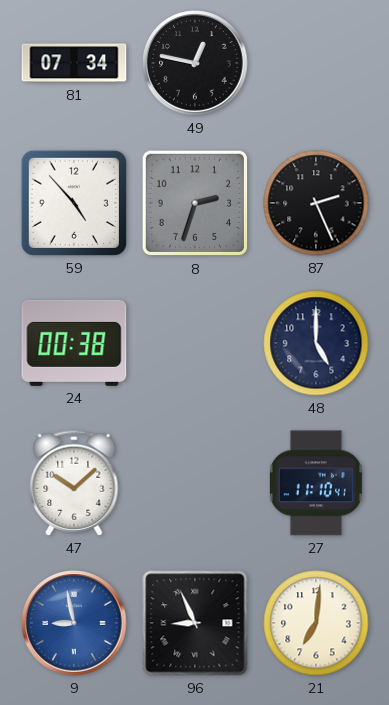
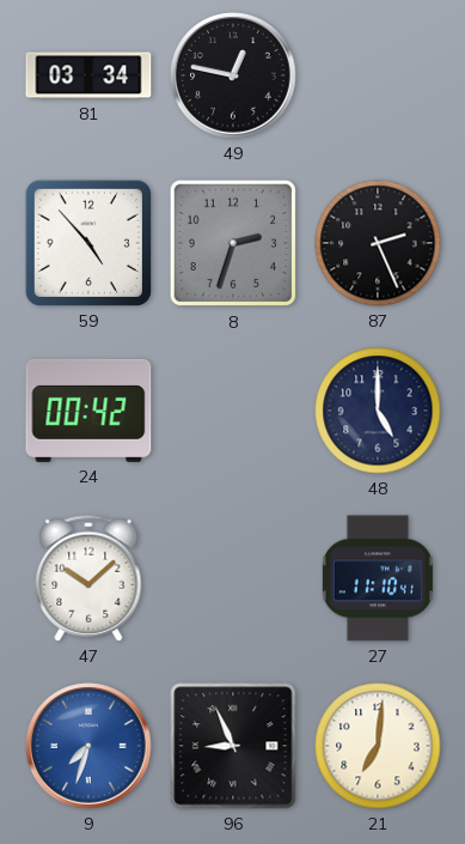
81: 07:34 -> 03:34 (88, 75)
24: 00:38 -> 00:42 (88, 411)
9: 8:58 -> 7:33 (88, 746)
